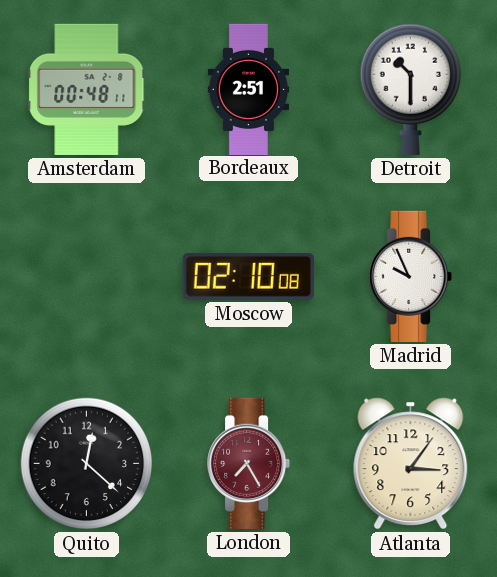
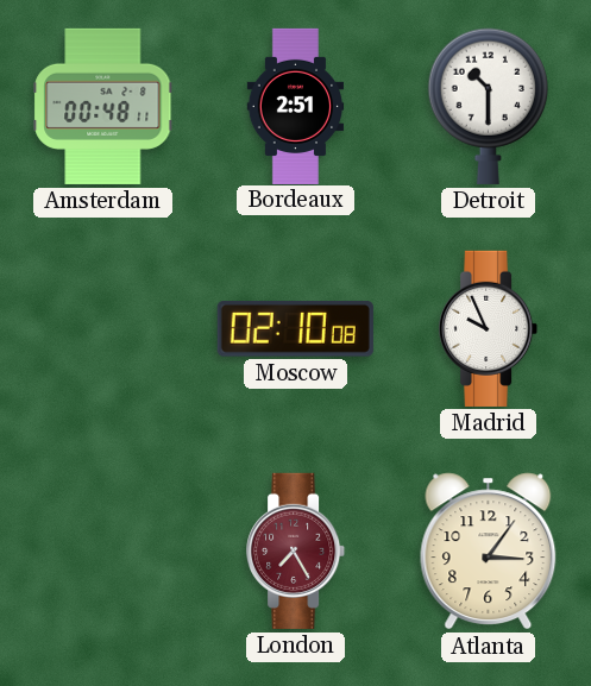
Quito: 12:22 -> none (87, 464)
